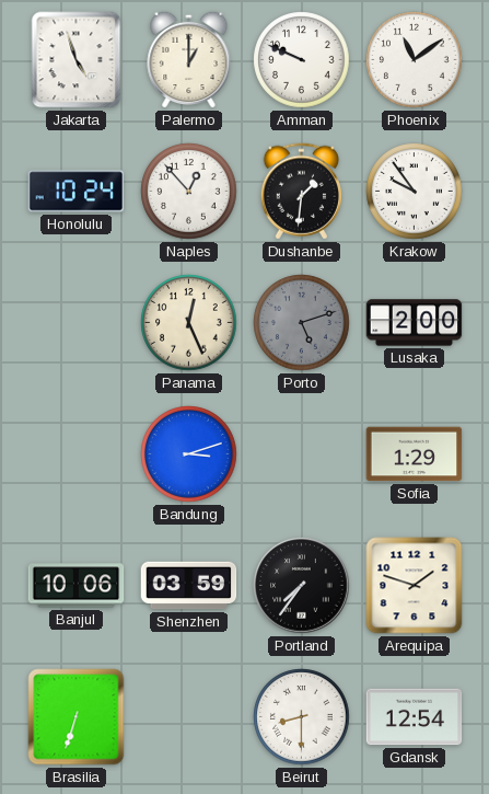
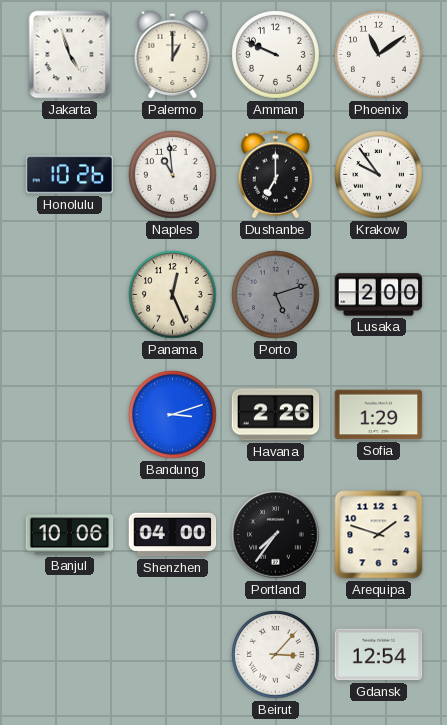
Honolulu: 10:24 -> 10:26 (70, 175)
Naples: 12:53 -> 10:59 (173, 175)
Dushanbe: 1:31 -> 7:00 (275, 175)
Havana: none -> 2:26 (276, 415)
Shenzhen: 03:59 -> 04:00 (173, 535)
Brasilia: 6:33 -> none (77, 717)
Beirut: 8:30 -> 3:07 (276, 655)
